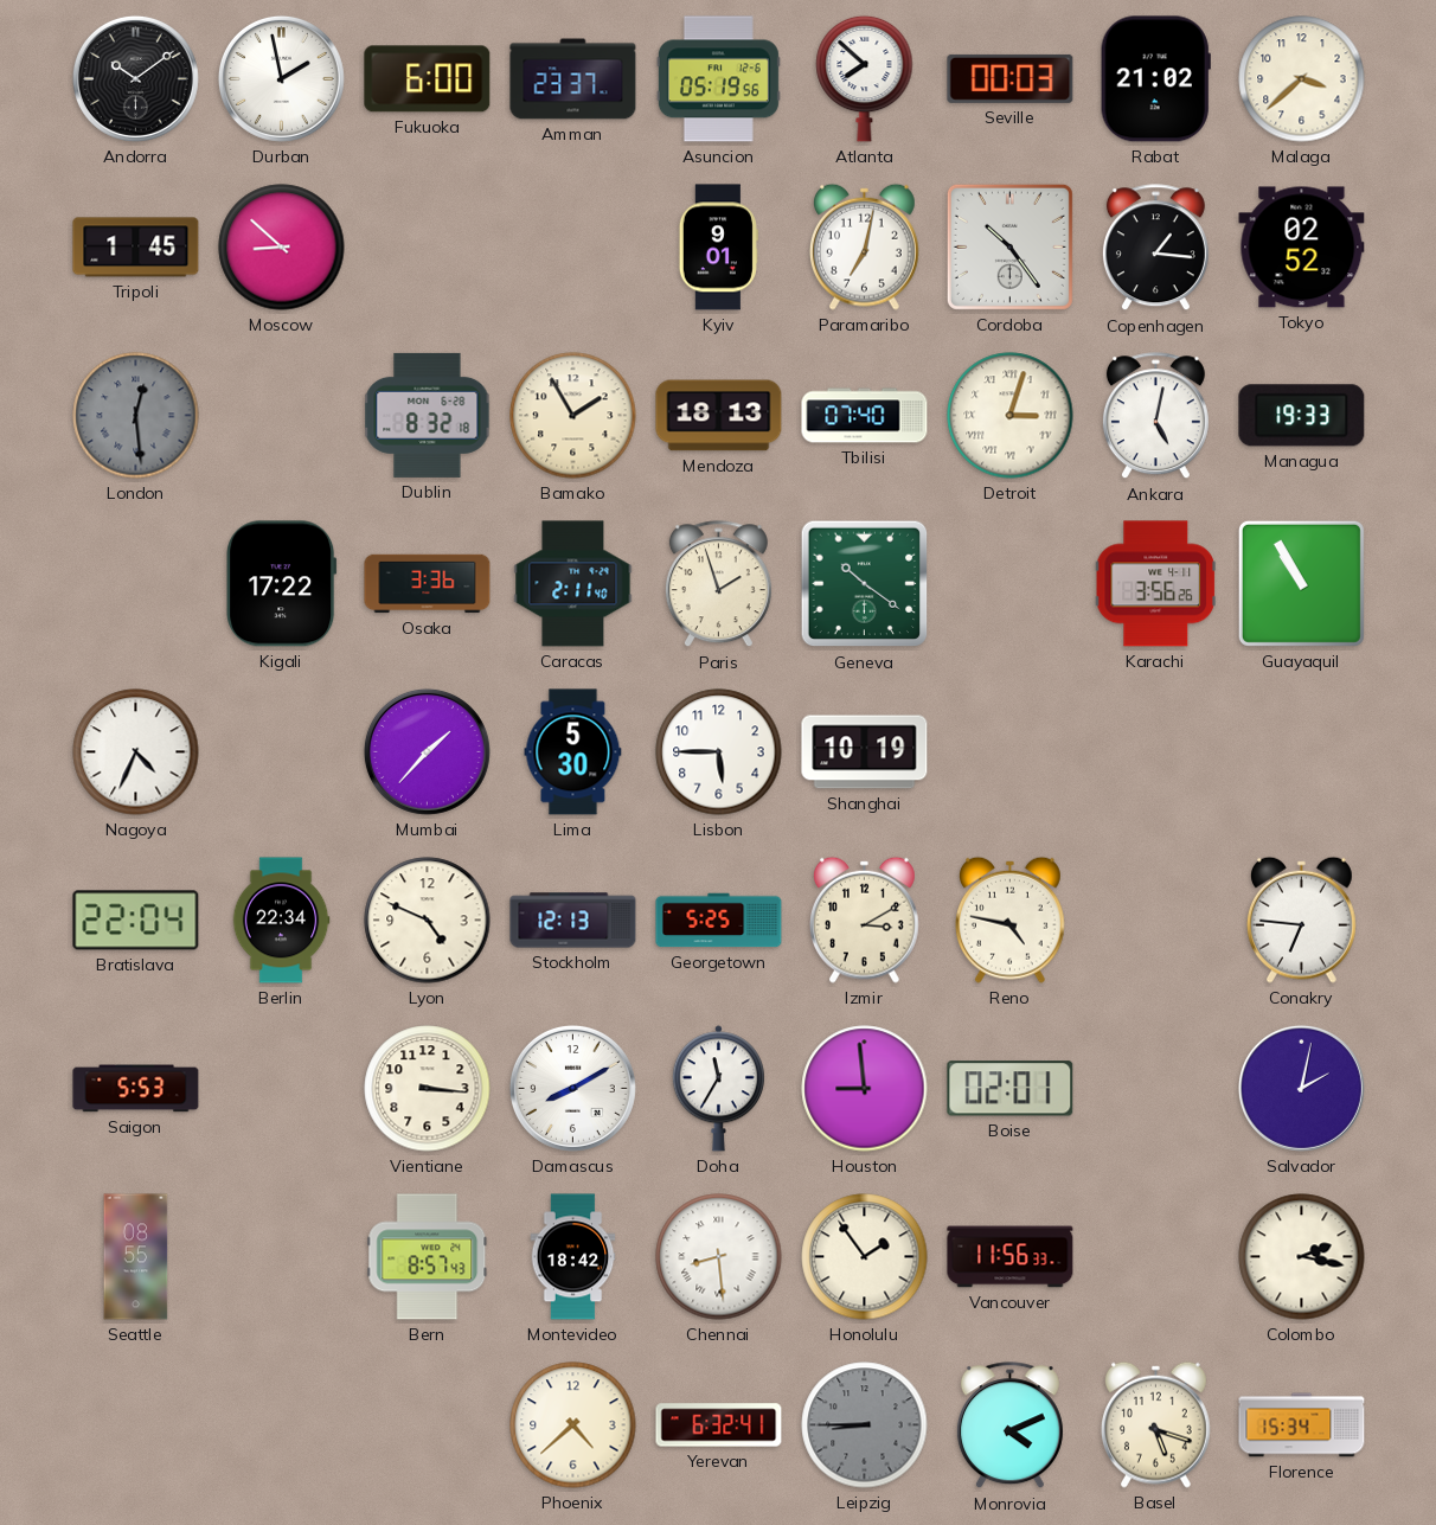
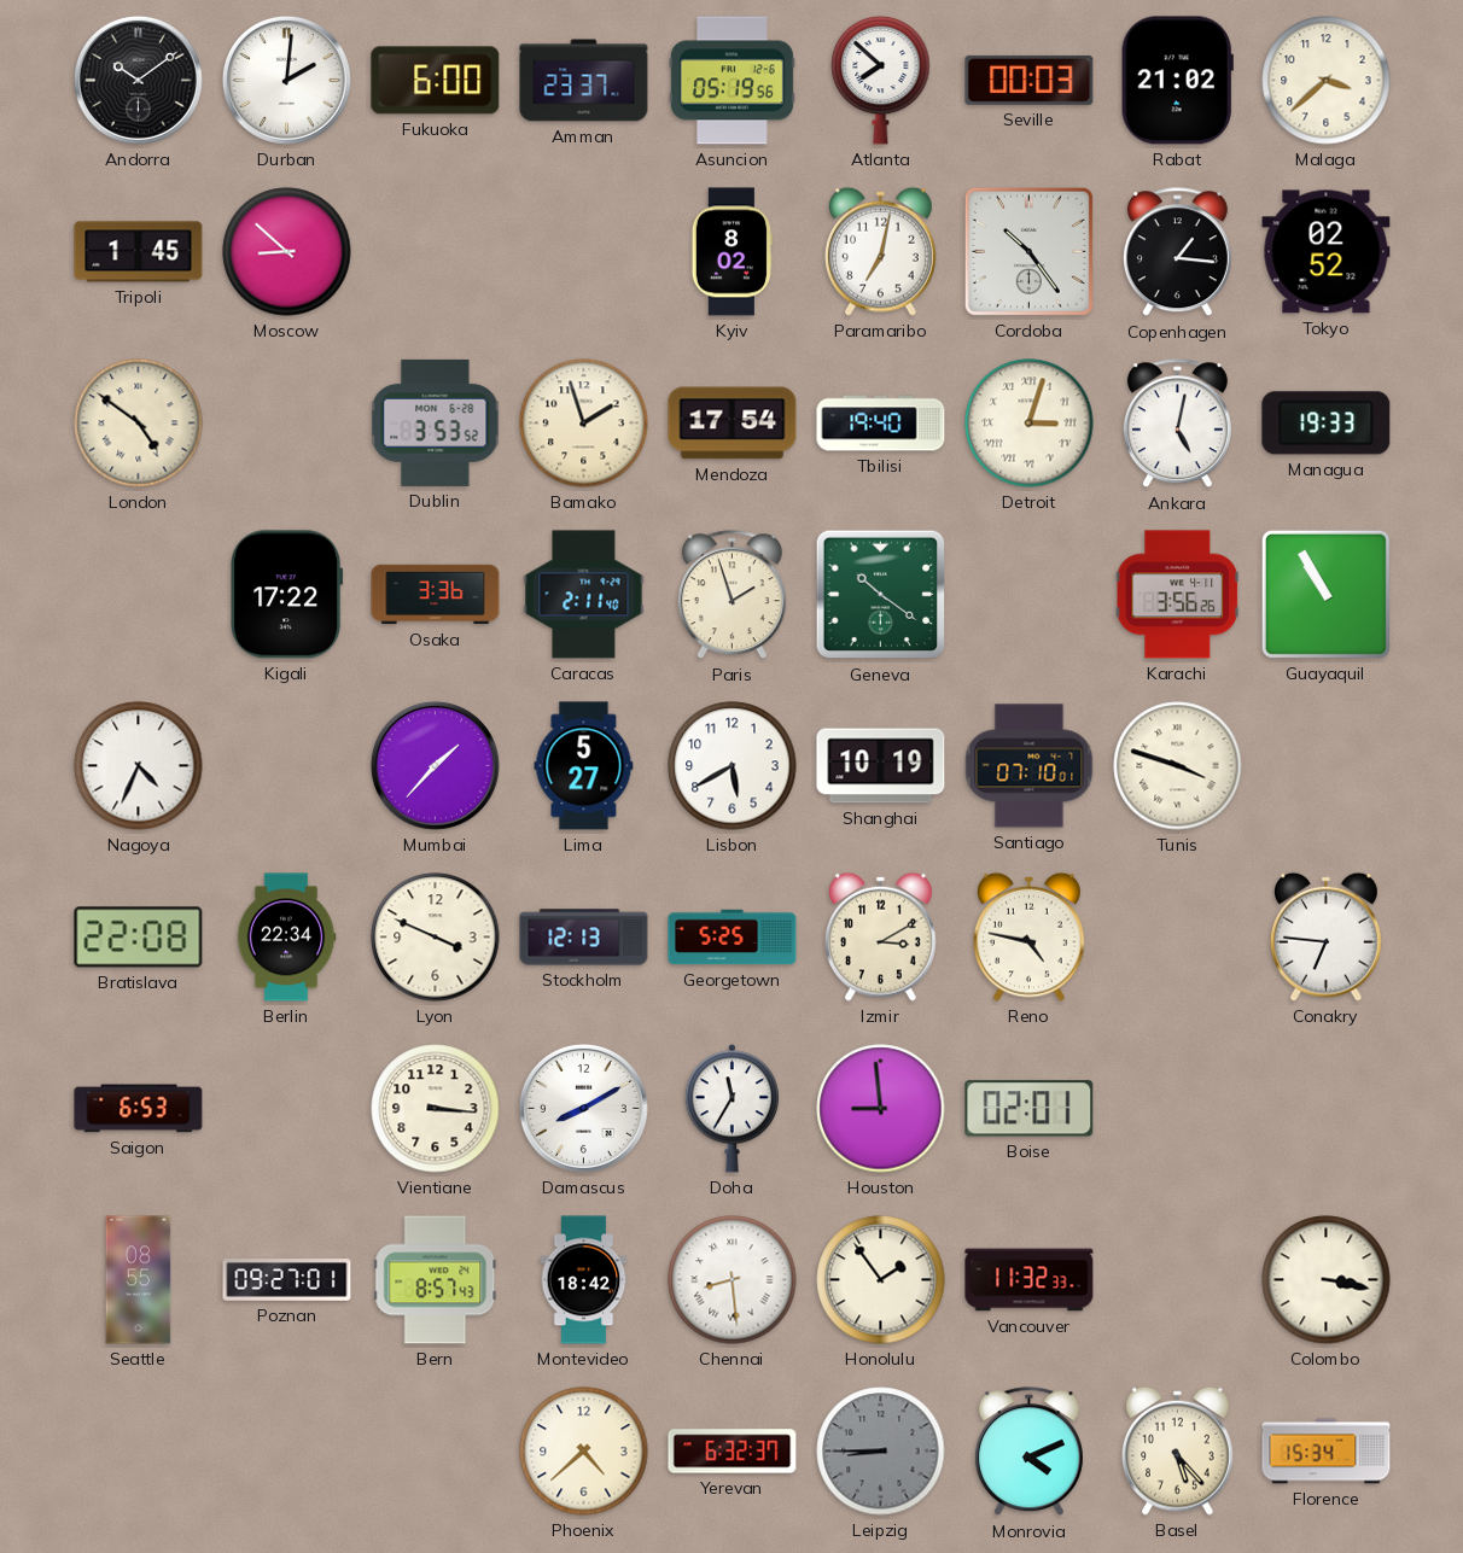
Durban: 1:58 -> 2:01 (286, 80)
Kyiv: 9:01 -> 8:02 (731, 252)
London: 12:29 -> 4:51 (139, 424)
London dial: grey -> cream (139, 424)
Dublin: 8:32 -> 3:53 (436, 422)
Bamako: 1:55 -> 1:57 (584, 424)
Mendoza: 18:13 -> 17:54 (733, 424)
Tbilisi: 07:40 -> 19:40 (881, 424)
Lima: 5:30 -> 5:27 (584, 766)
Lisbon: 5:45 -> 5:40 (733, 766)
Santiago: none -> 07:10 (1030, 766)
Tunis: none -> 3:48 (1178, 766)
Bratislava: 22:04 -> 22:08 (139, 938)
Lyon: 4:49 -> 3:49 (436, 938)
Saigon: 5:53 -> 6:53 (139, 1109)
Salvador: 2:02 -> none (1301, 1088)
Poznan: none -> 09:27 (287, 1280)
Vancouver: 11:56 -> 11:32 (1030, 1280)
Colombo: 2:17 -> 3:17 (1327, 1280)
Yerevan: 6:32:41 -> 6:32:37 (733, 1452)
Basel: 5:18 -> 5:23 (1177, 1450)
